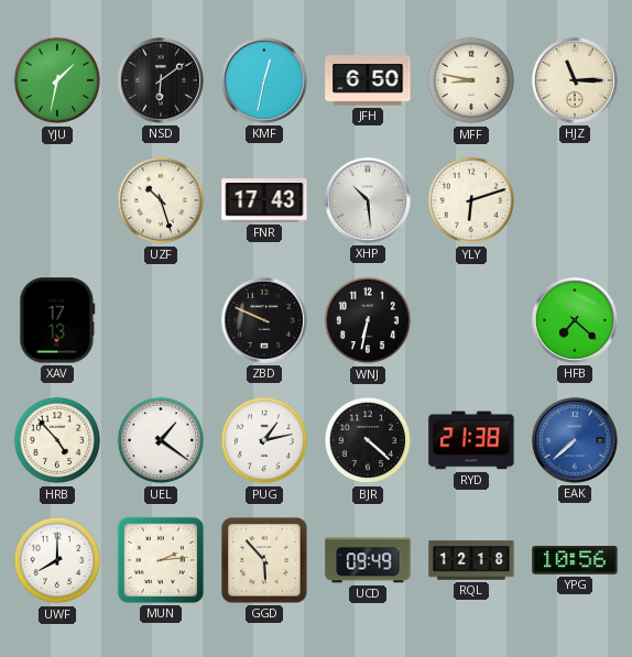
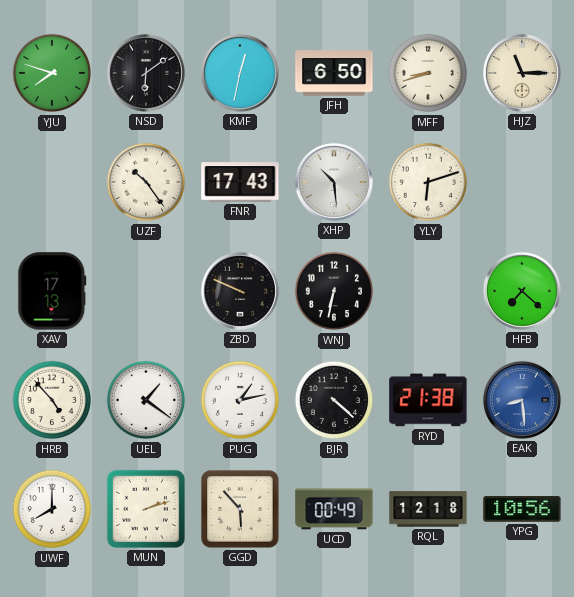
YJU: 1:32 -> 7:48 (52, 73)
MFF: 8:47 -> 8:42 (428, 73)
UZF: 10:27 -> 10:24 (146, 182)
EAK: 7:38 -> 8:29 (522, 400)
MUN: 2:14 -> 2:12 (146, 509)
UCD: 09:49 -> 00:49 (334, 509)
